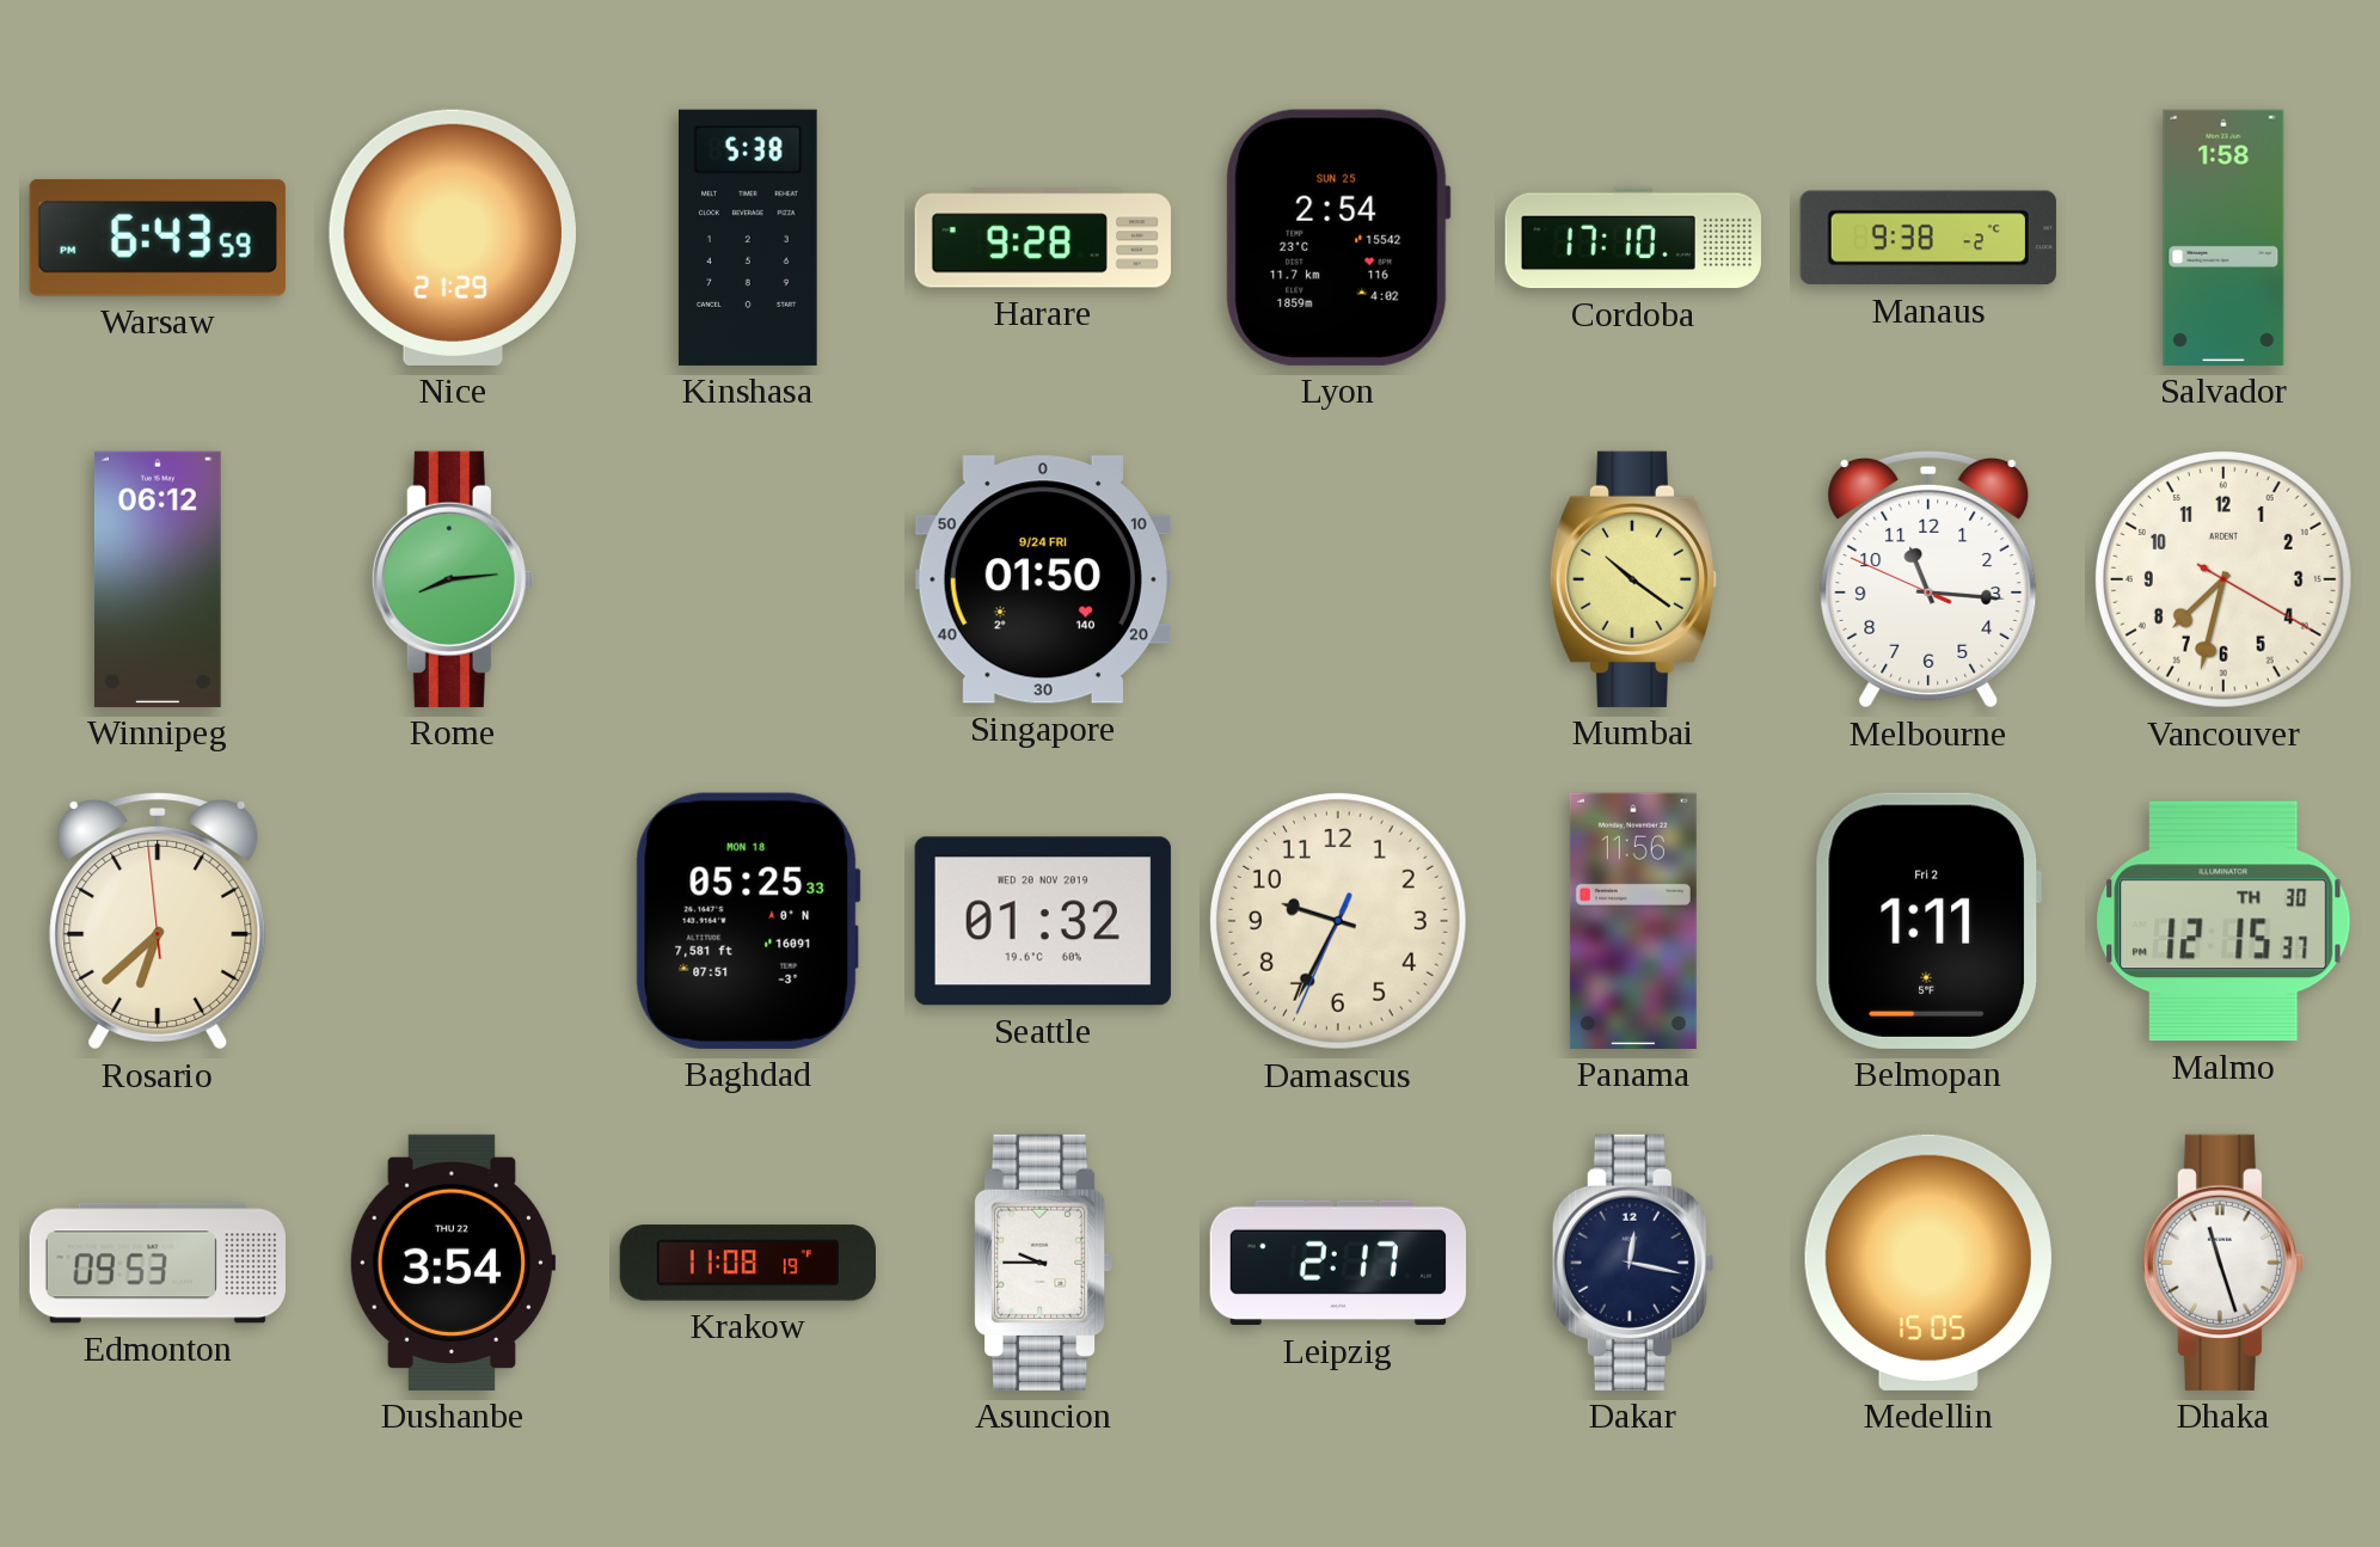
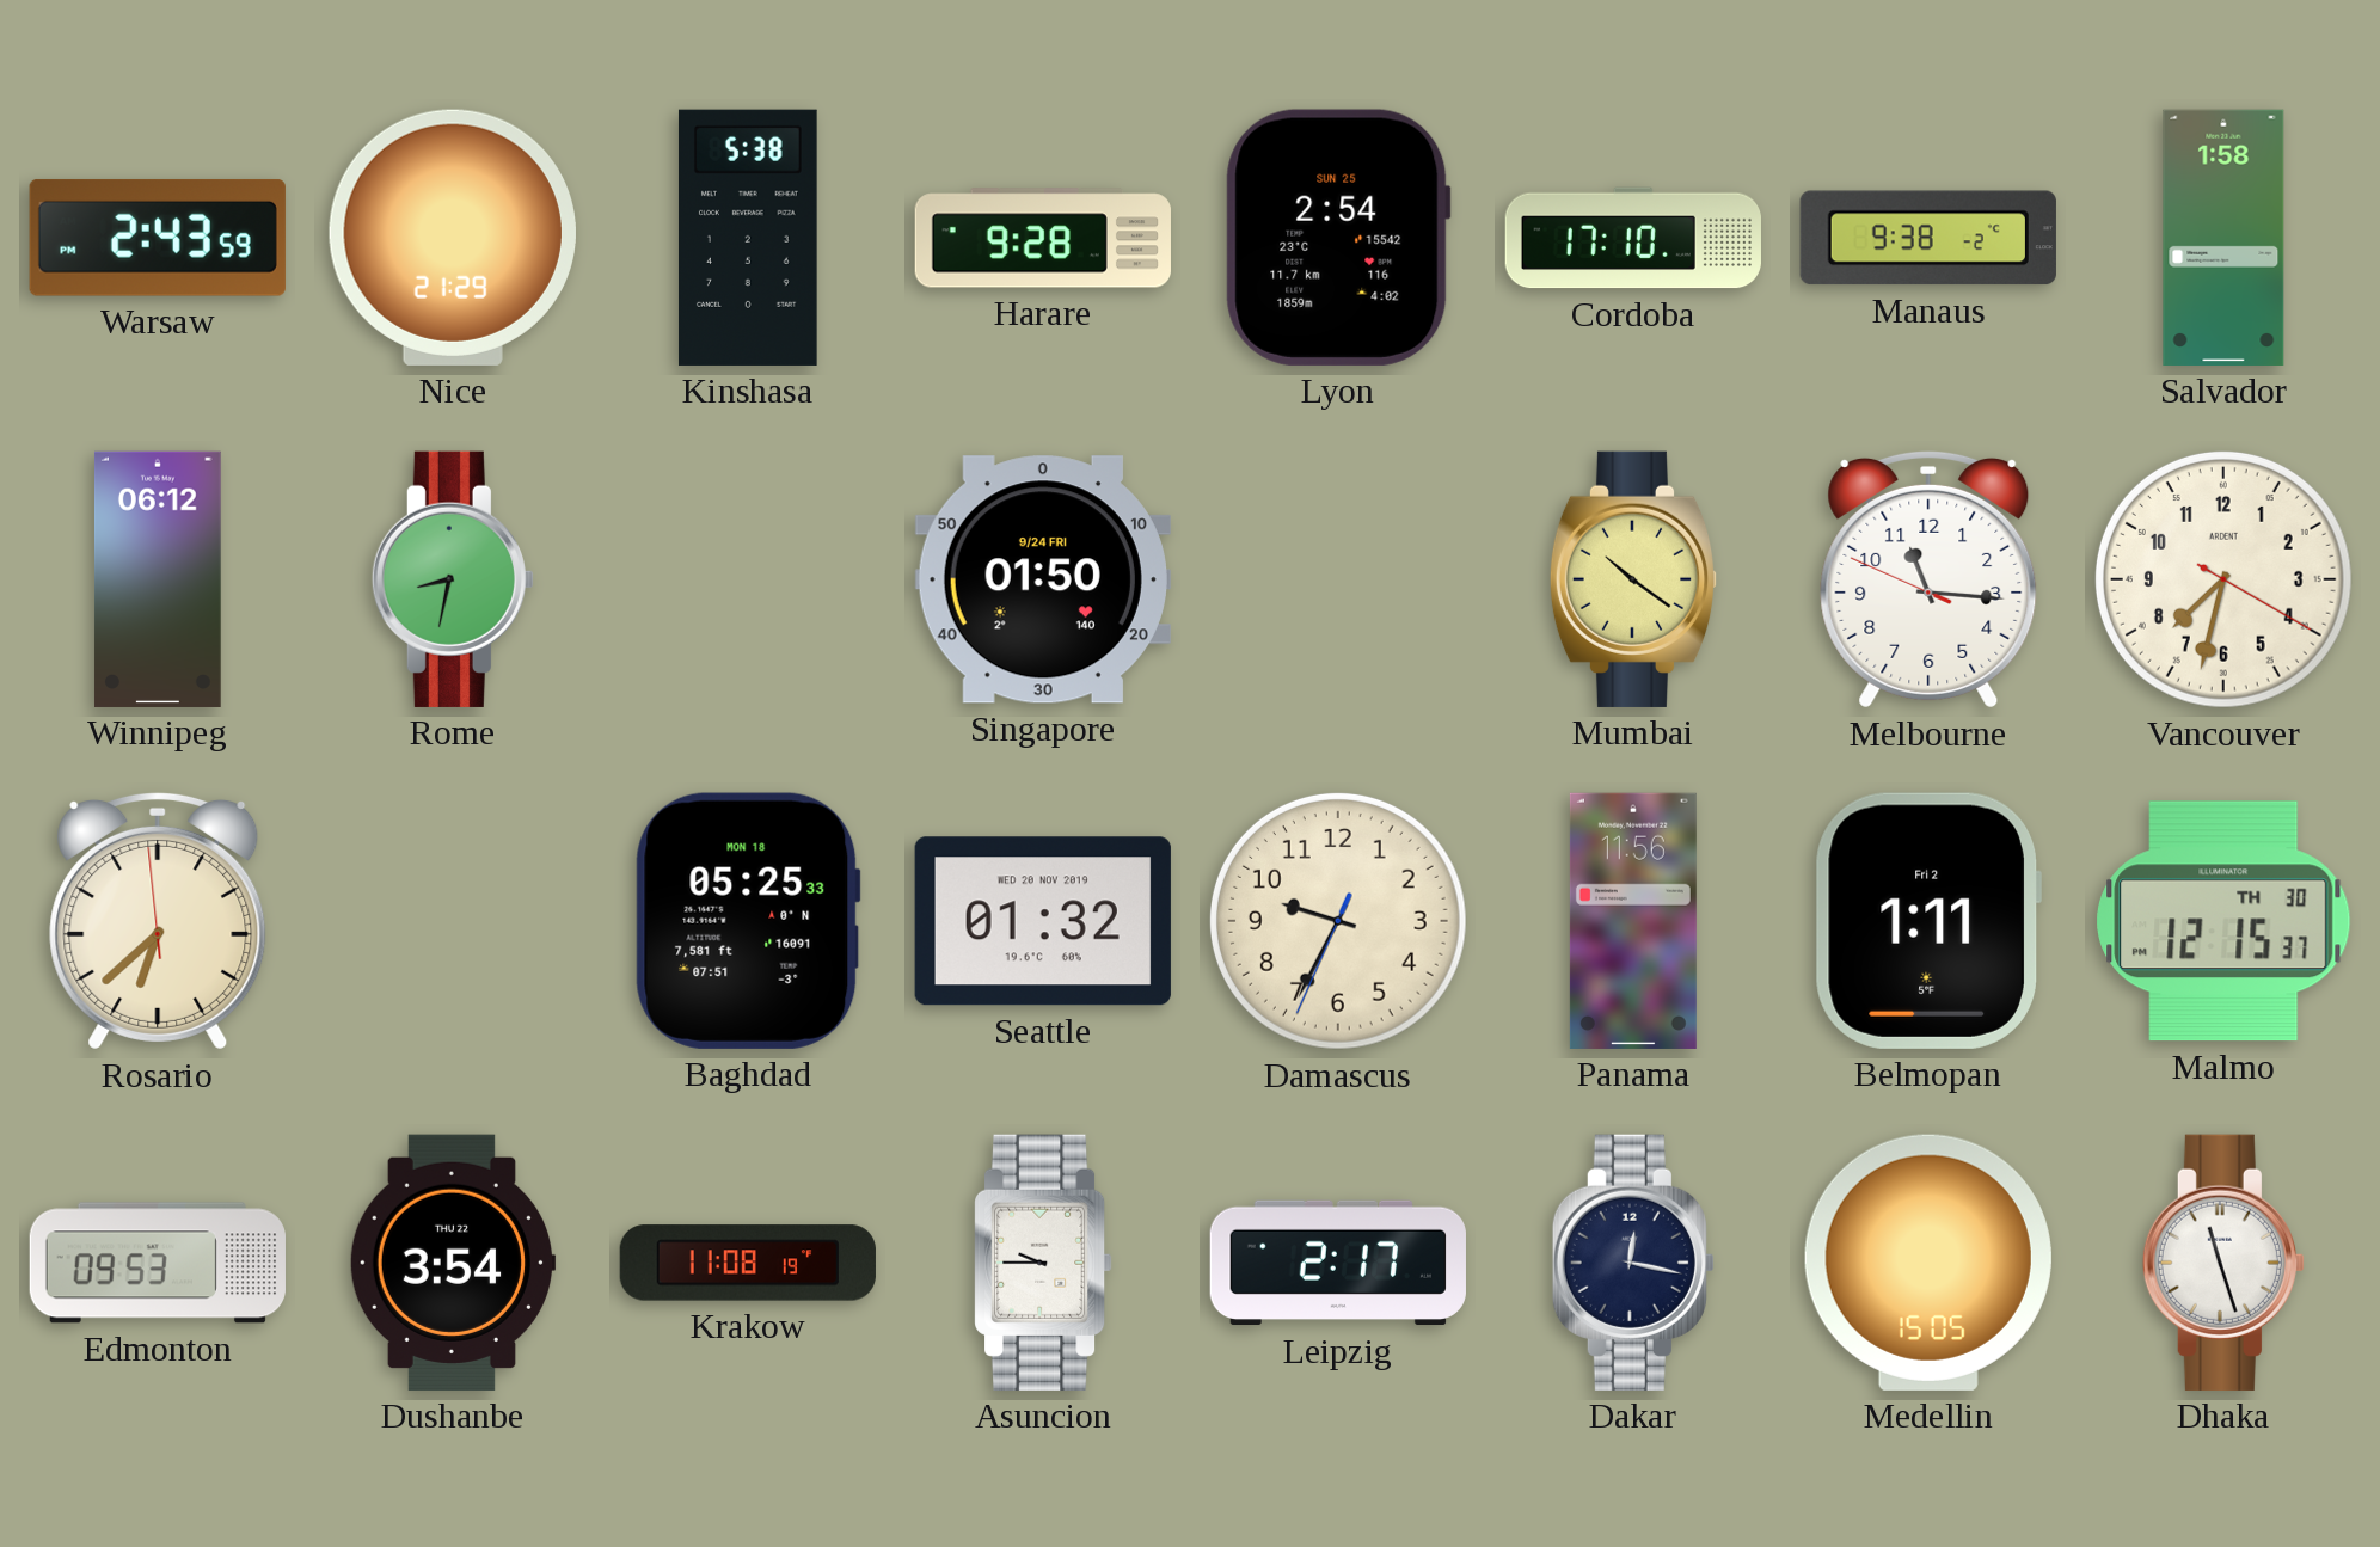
Warsaw: 6:43 -> 2:43 (158, 238)
Rome: 8:14 -> 8:32 (453, 579)
